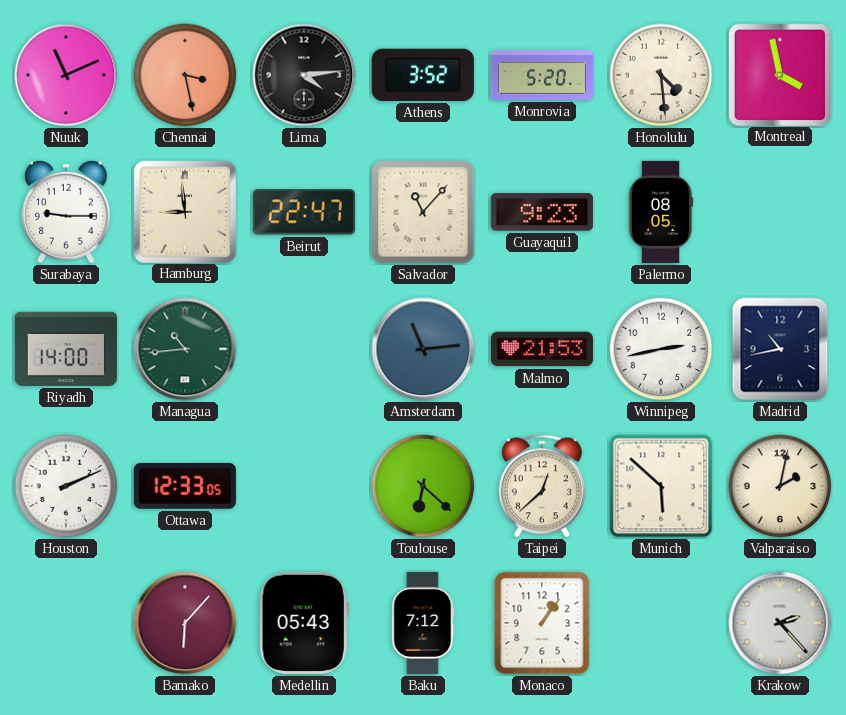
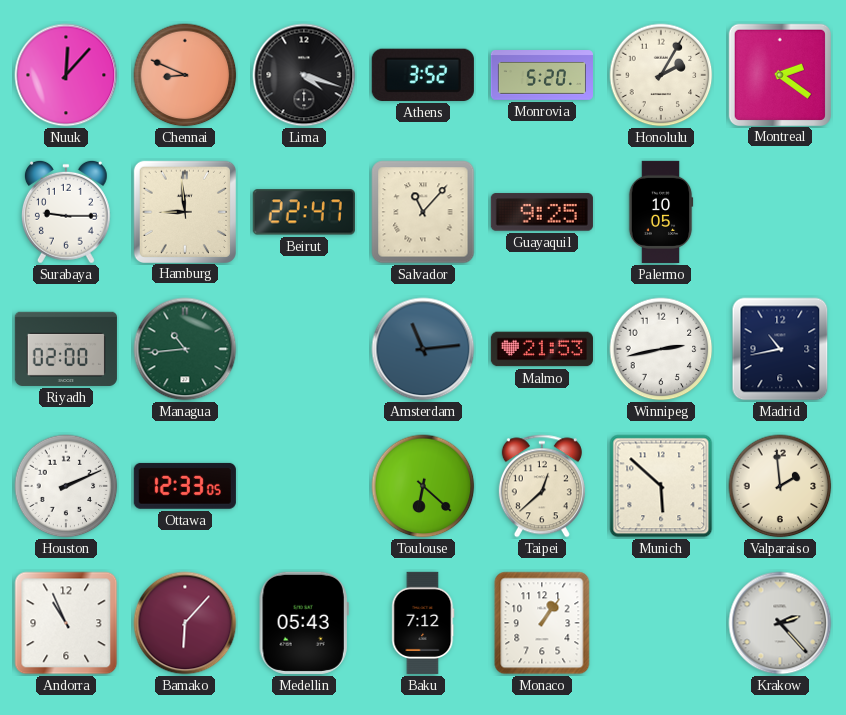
Nuuk: 11:11 -> 12:07 (66, 75)
Chennai: 3:28 -> 8:49 (185, 75)
Lima: 4:14 -> 4:18 (304, 75)
Honolulu: 4:29 -> 2:05 (661, 75)
Montreal: 3:58 -> 2:21 (779, 74)
Guayaquil: 9:23 -> 9:25 (542, 212)
Palermo: 08:05 -> 10:05 (661, 212)
Riyadh: 14:00 -> 02:00 (66, 349)
Valparaiso: 2:02 -> 1:59 (780, 486)
Andorra: none -> 10:56 (66, 623)
